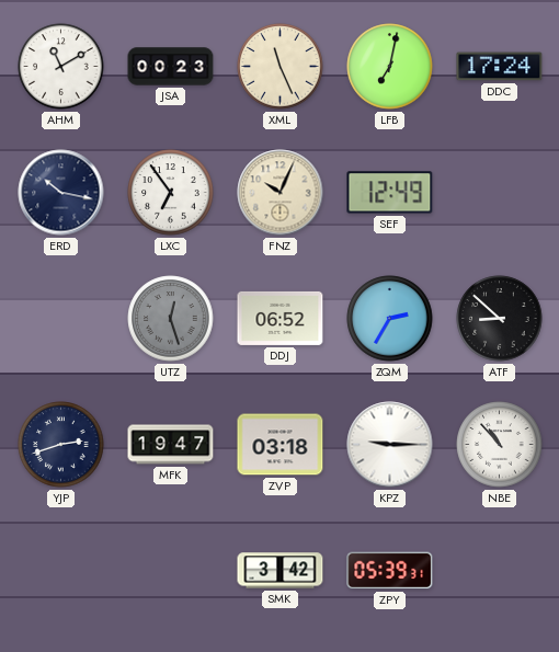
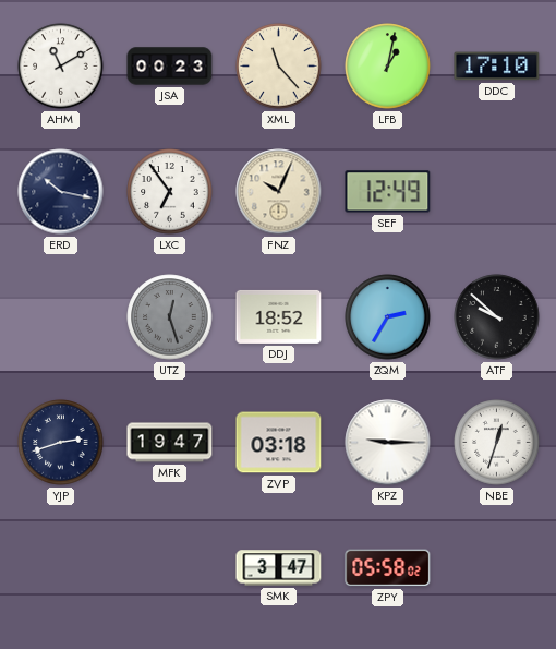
XML: 11:26 -> 11:23 (279, 67)
LFB: 7:02 -> 1:02 (388, 67)
DDC: 17:24 -> 17:10 (497, 67)
DDJ: 06:52 -> 18:52 (279, 316)
ATF: 8:52 -> 9:52 (497, 317)
NBE: 10:53 -> 12:33 (497, 443)
SMK: 3:42 -> 3:47 (279, 568)
ZPY: 05:39 -> 05:58 (388, 568)
